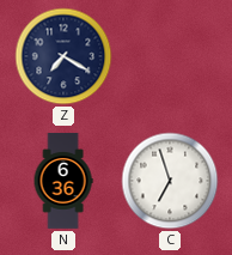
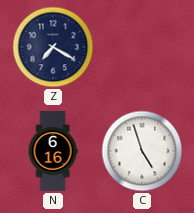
N: 6:36 -> 6:16 (53, 151)
C: 6:57 -> 4:57 (142, 151)
